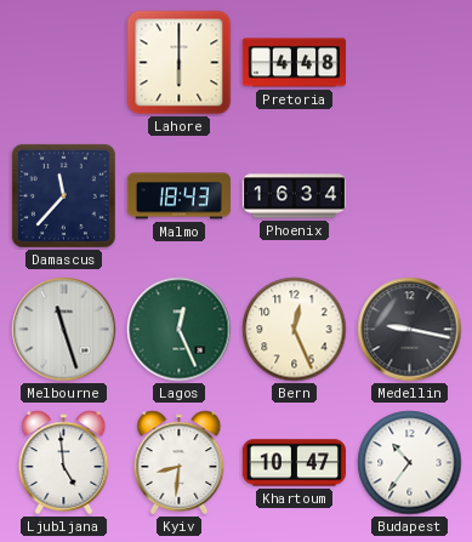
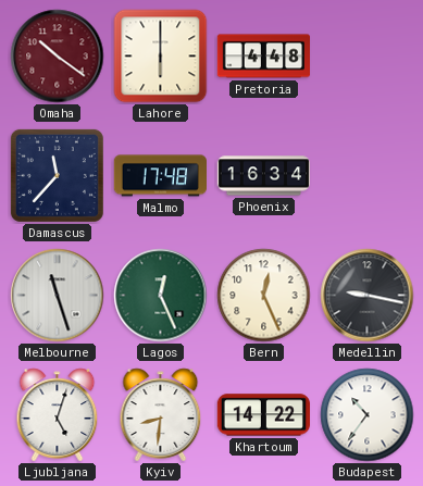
Omaha: none -> 10:21 (58, 57)
Malmo: 18:43 -> 17:48 (160, 176)
Ljubljana: 4:59 -> 5:03 (58, 415)
Khartoum: 10:47 -> 14:22 (263, 415)
